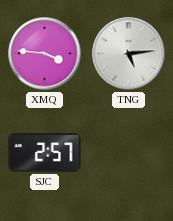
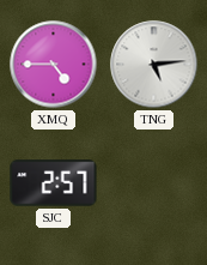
XMQ: 3:46 -> 4:45 (54, 65)
